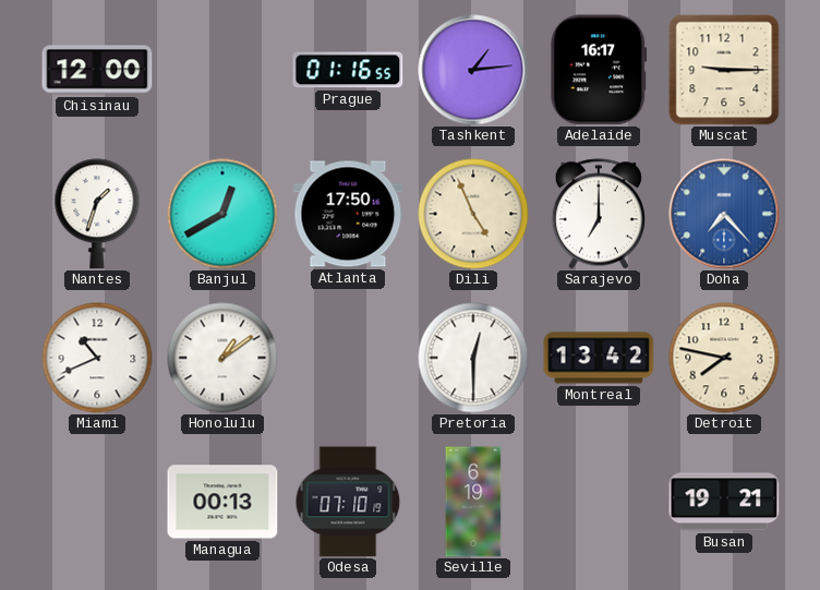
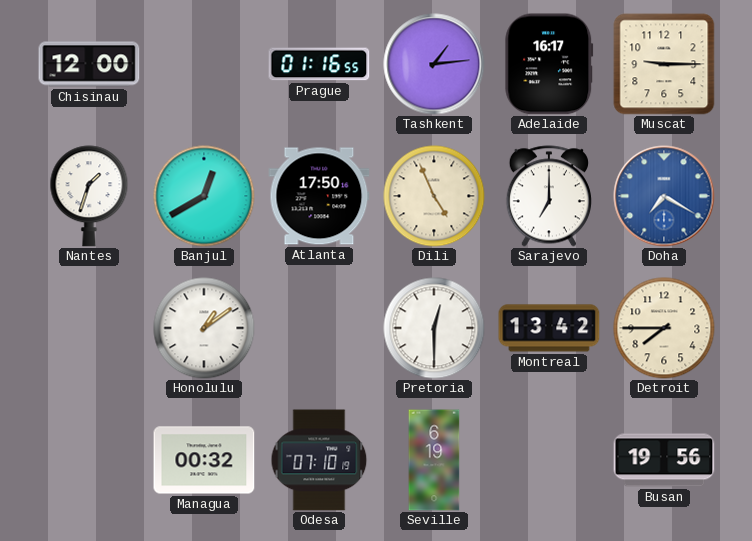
Doha: 7:23 -> 7:20 (664, 196)
Miami: 10:41 -> none (97, 358)
Detroit: 7:47 -> 7:45 (664, 328)
Managua: 00:13 -> 00:32 (204, 460)
Busan: 19:21 -> 19:56 (664, 460)
